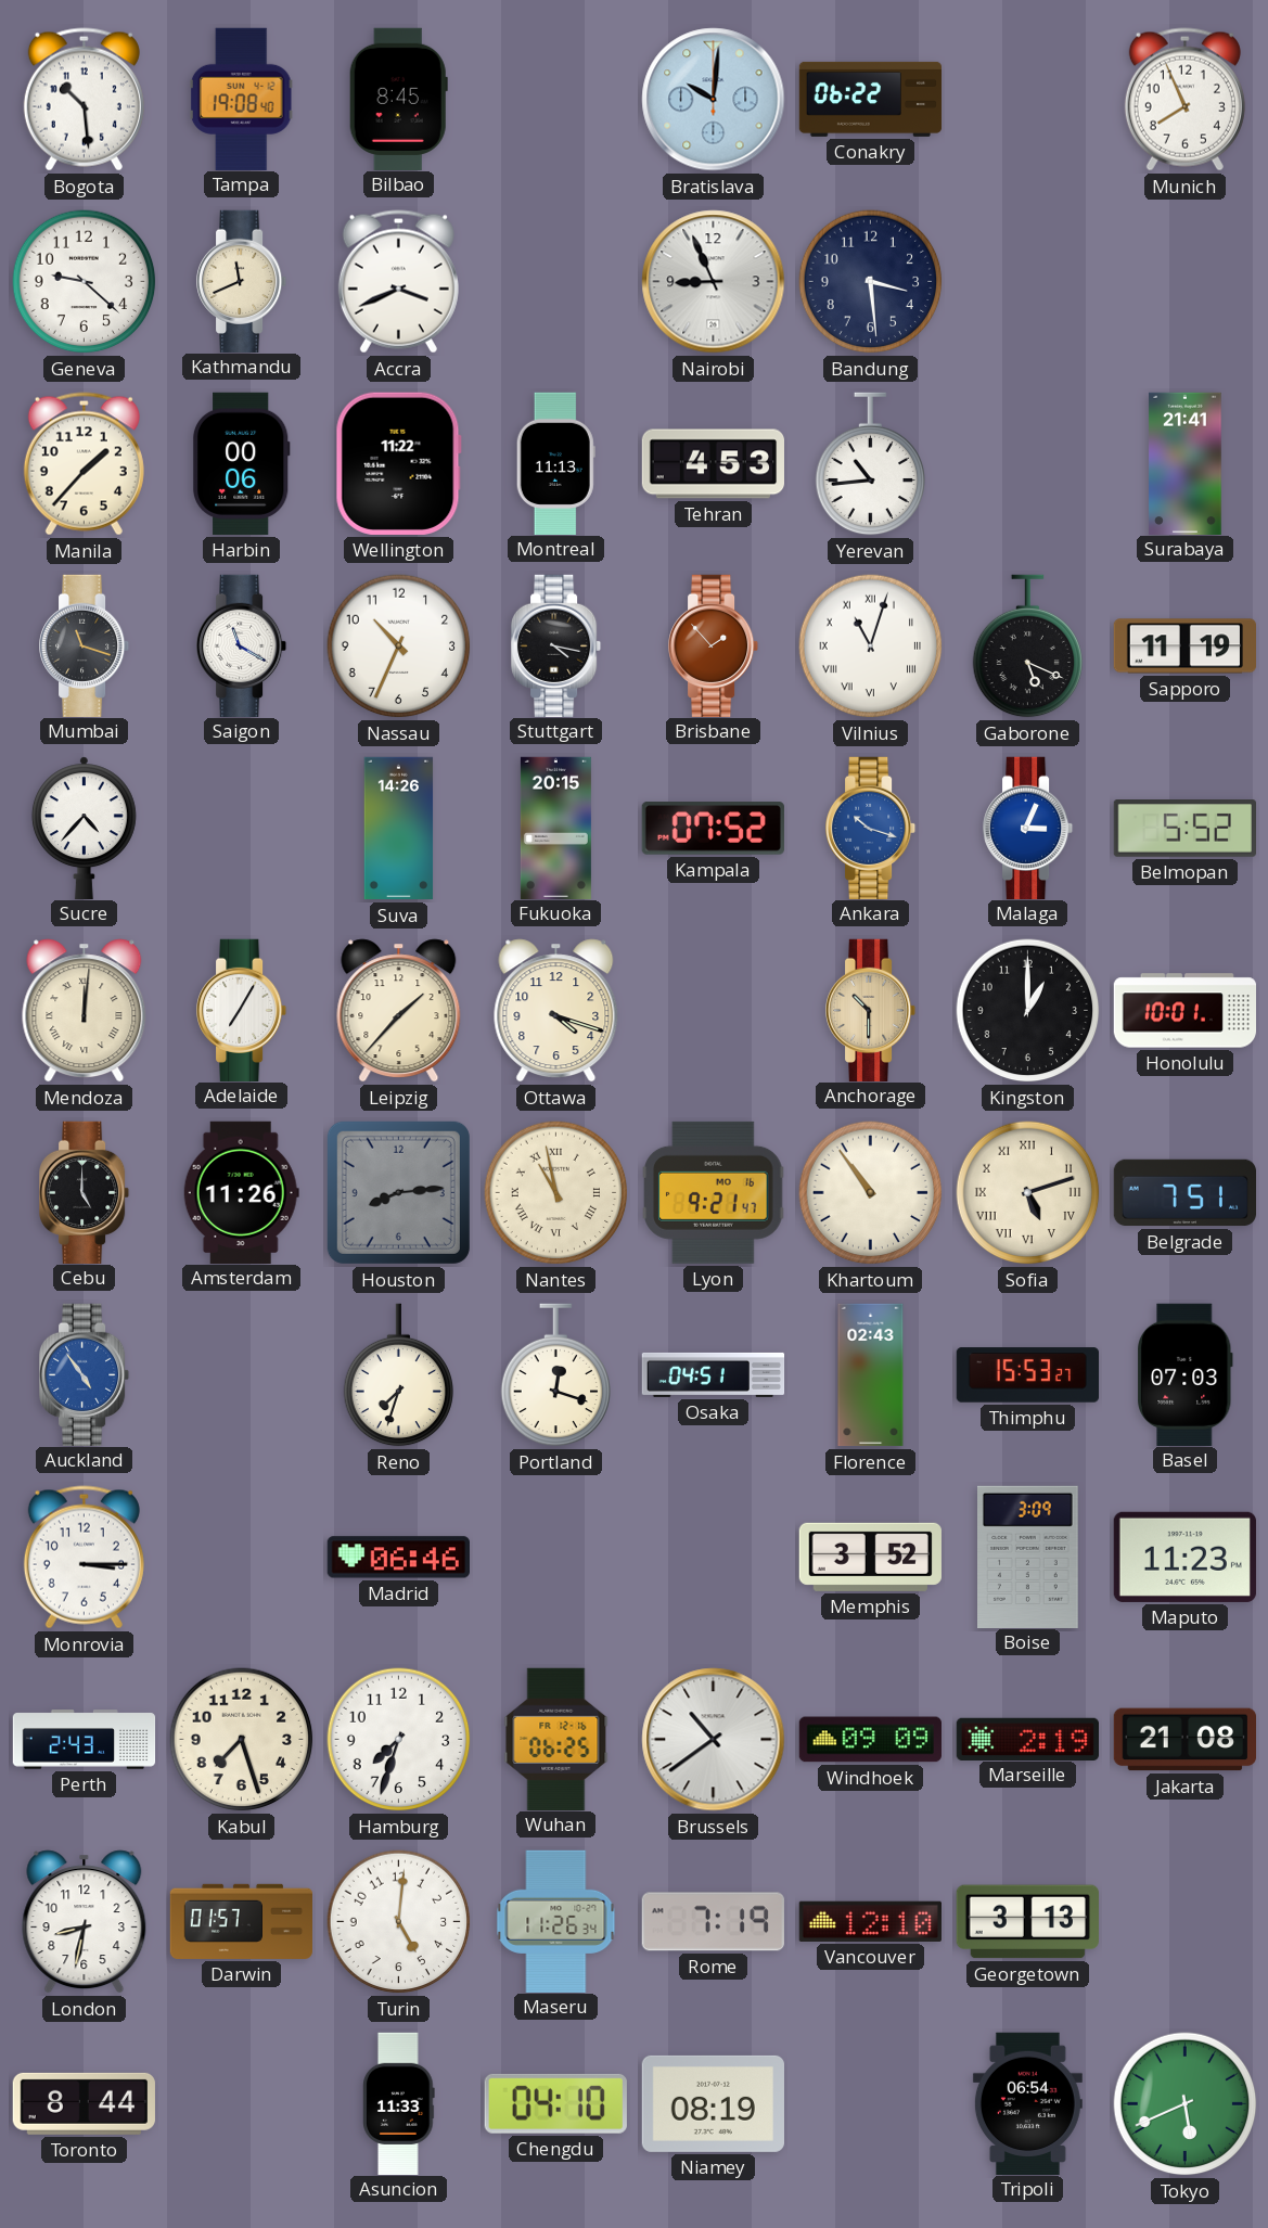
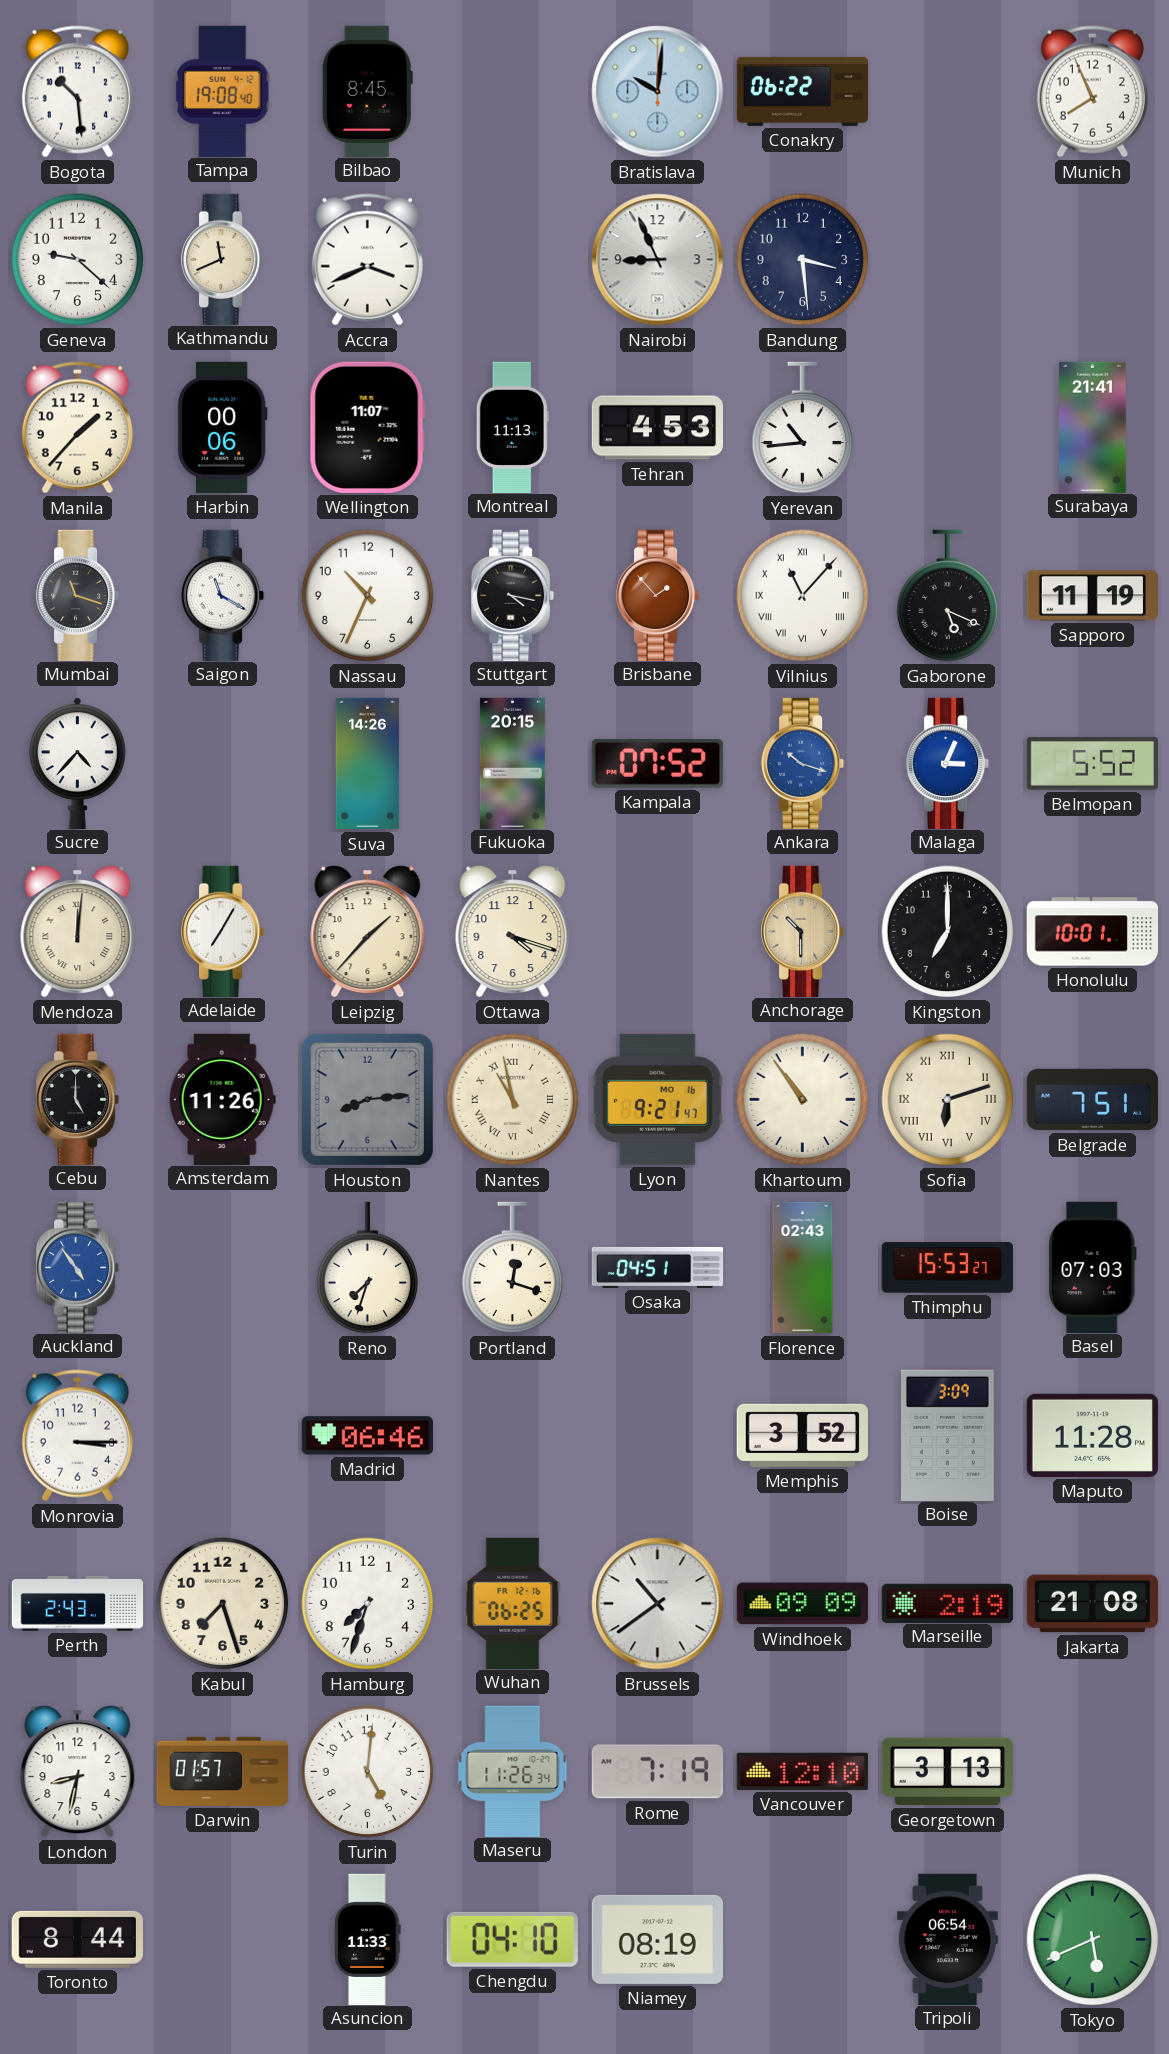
Wellington: 11:22 -> 11:07 (367, 427)
Vilnius: 11:03 -> 11:07 (803, 596)
Kingston: 1:00 -> 7:00 (948, 932)
Sofia: 5:12 -> 6:12 (948, 1100)
Maputo: 11:23 -> 11:28 (1092, 1435)
